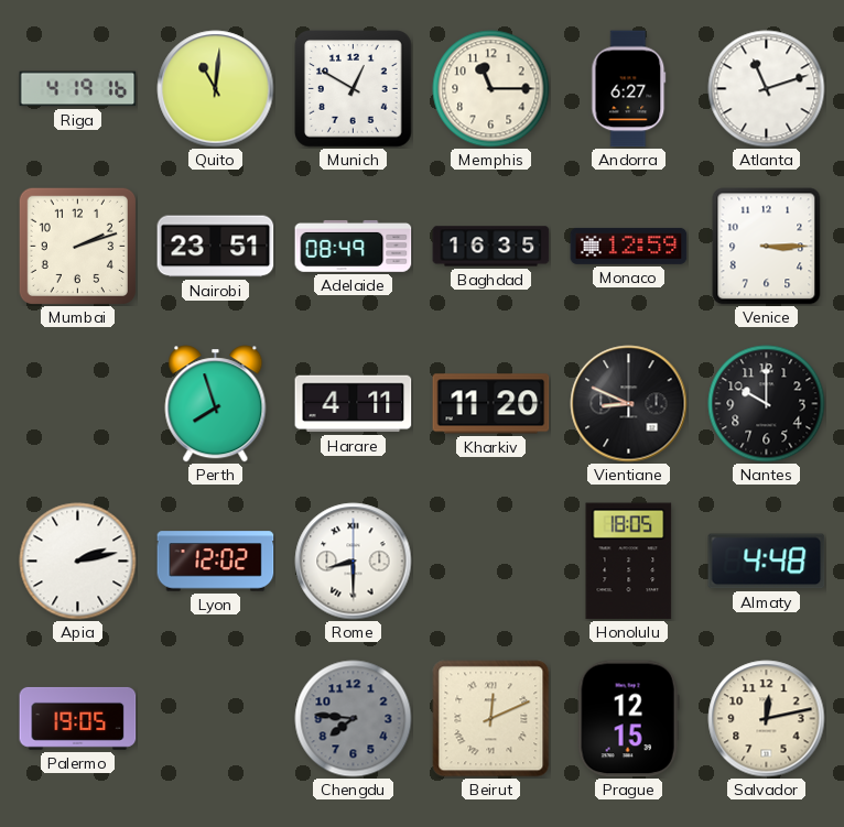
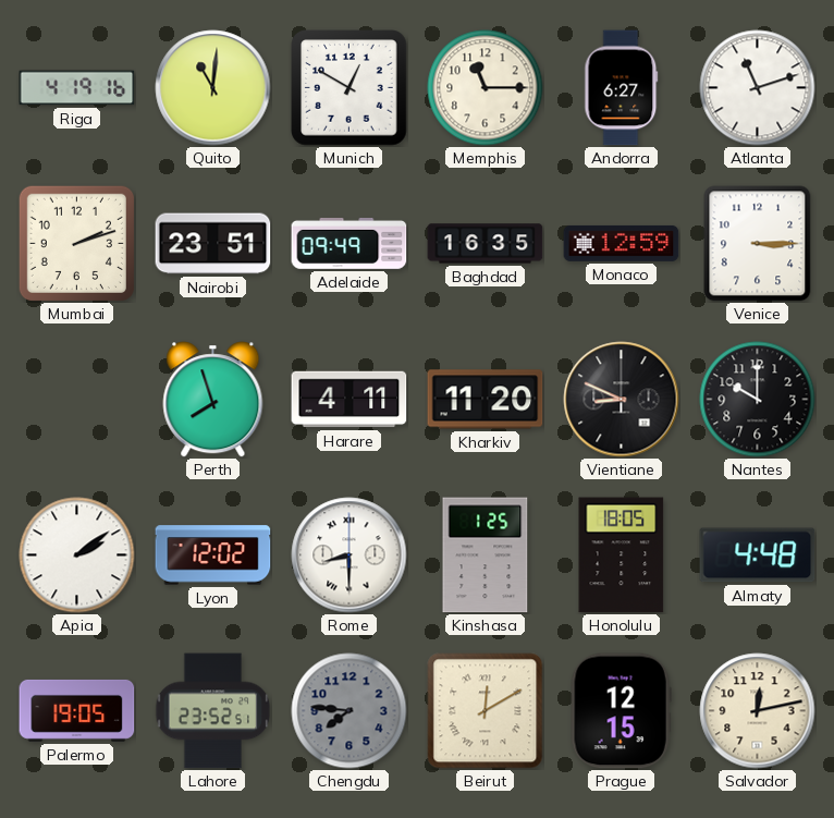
Adelaide: 08:49 -> 09:49 (349, 243)
Apia: 2:13 -> 2:09 (77, 555)
Kinshasa: none -> 1:25 (486, 555)
Lahore: none -> 23:52 (213, 711)
Beirut: 12:11 -> 12:10 (486, 711)
